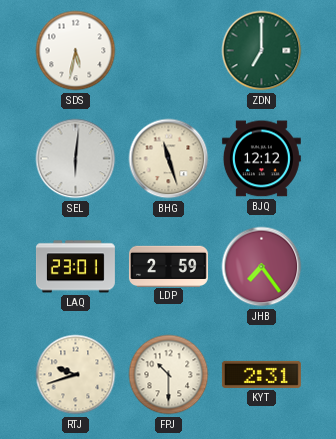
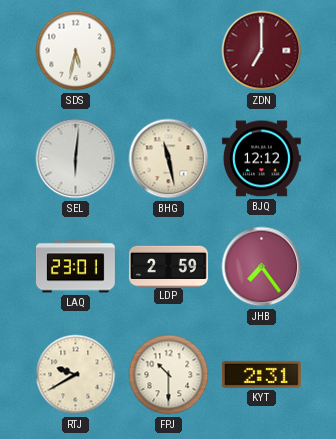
ZDN dial: green -> burgundy (262, 51)
BHG: 11:27 -> 11:28 (169, 159)
RTJ: 9:42 -> 9:40 (76, 375)
